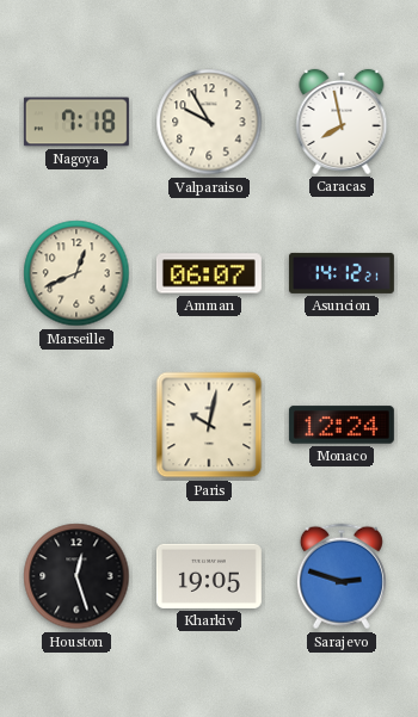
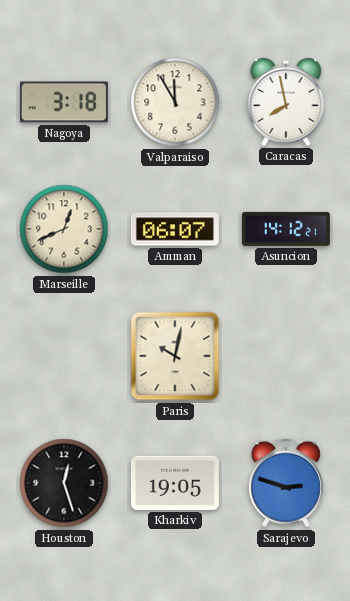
Nagoya: 7:18 -> 3:18 (64, 102)
Valparaiso: 9:55 -> 11:55 (175, 102)
Monaco: 12:24 -> none (342, 425)
